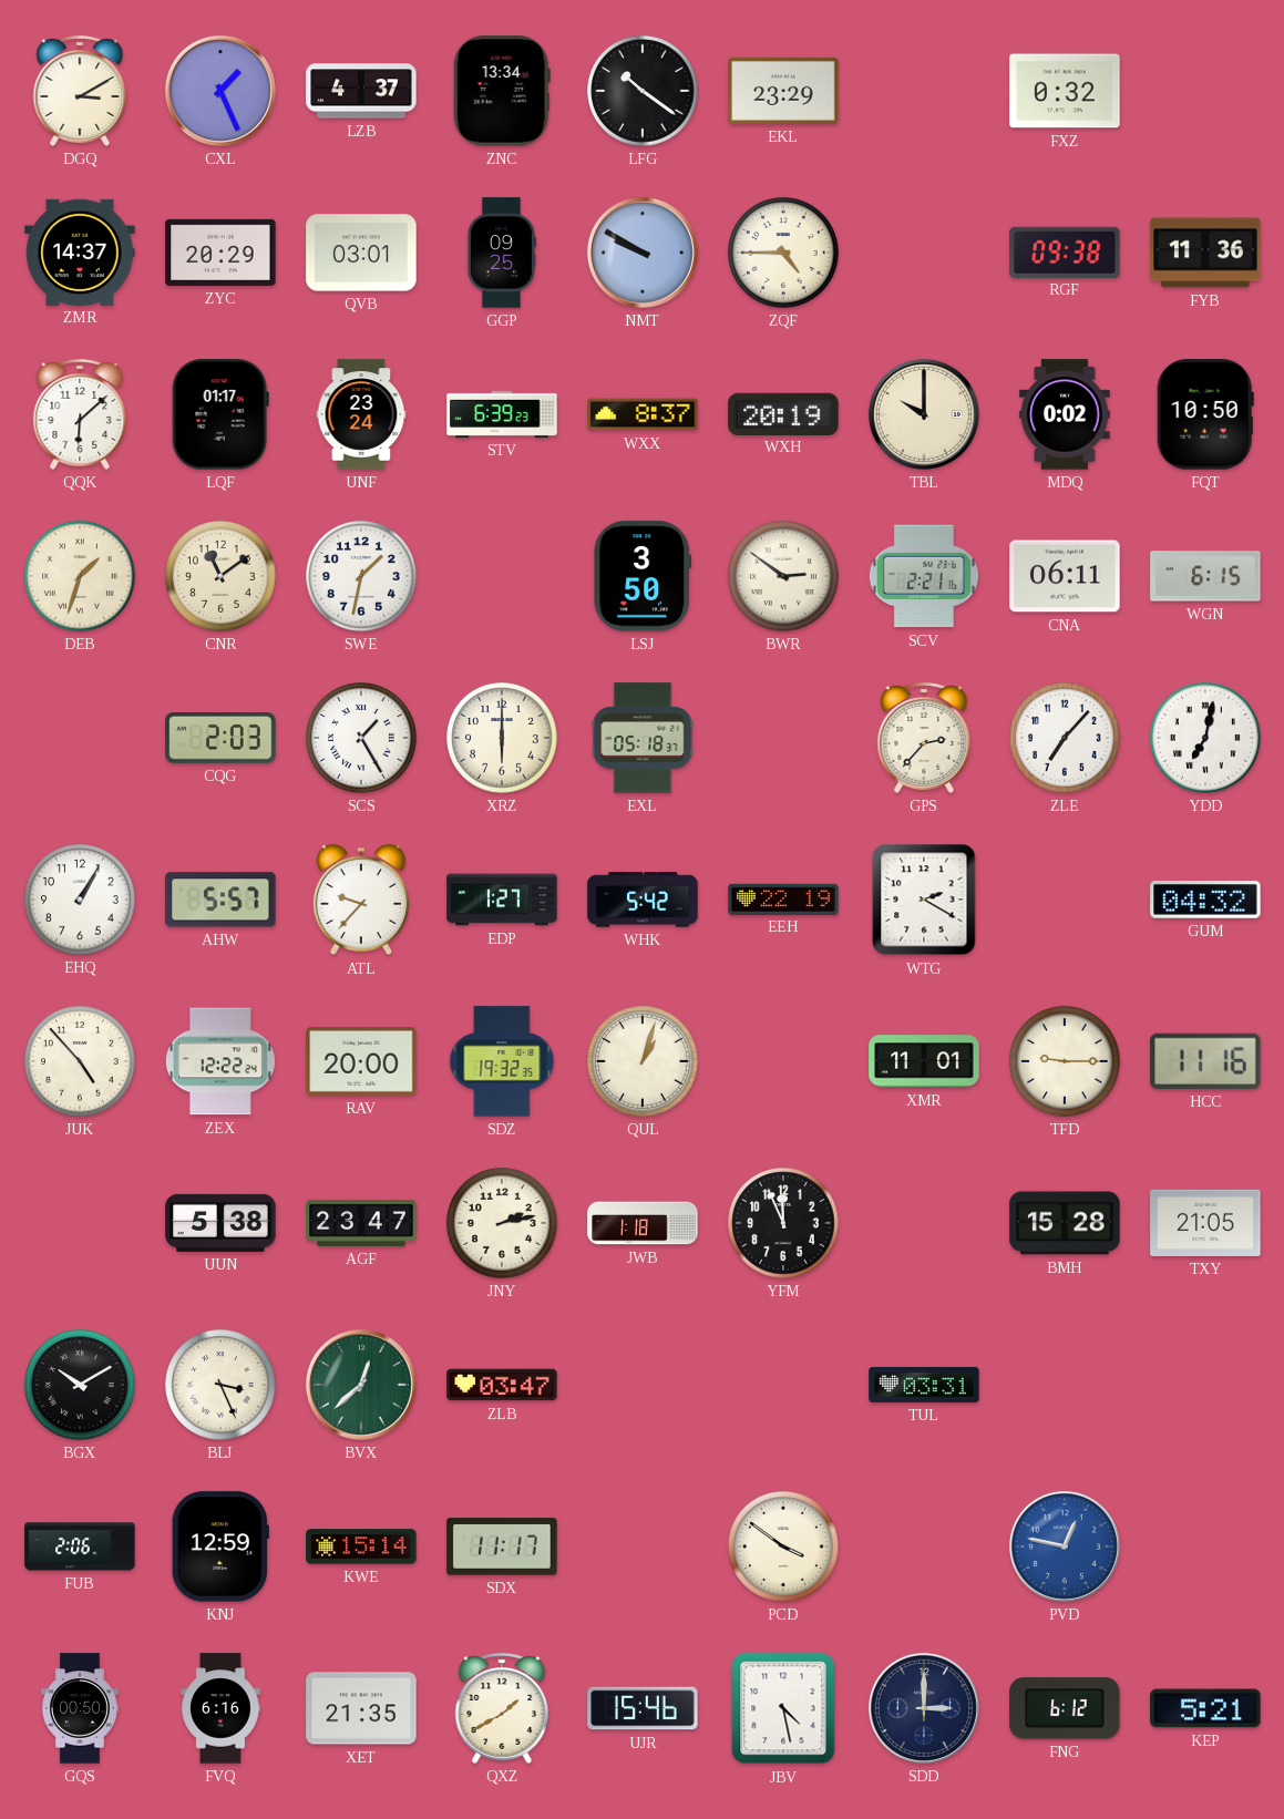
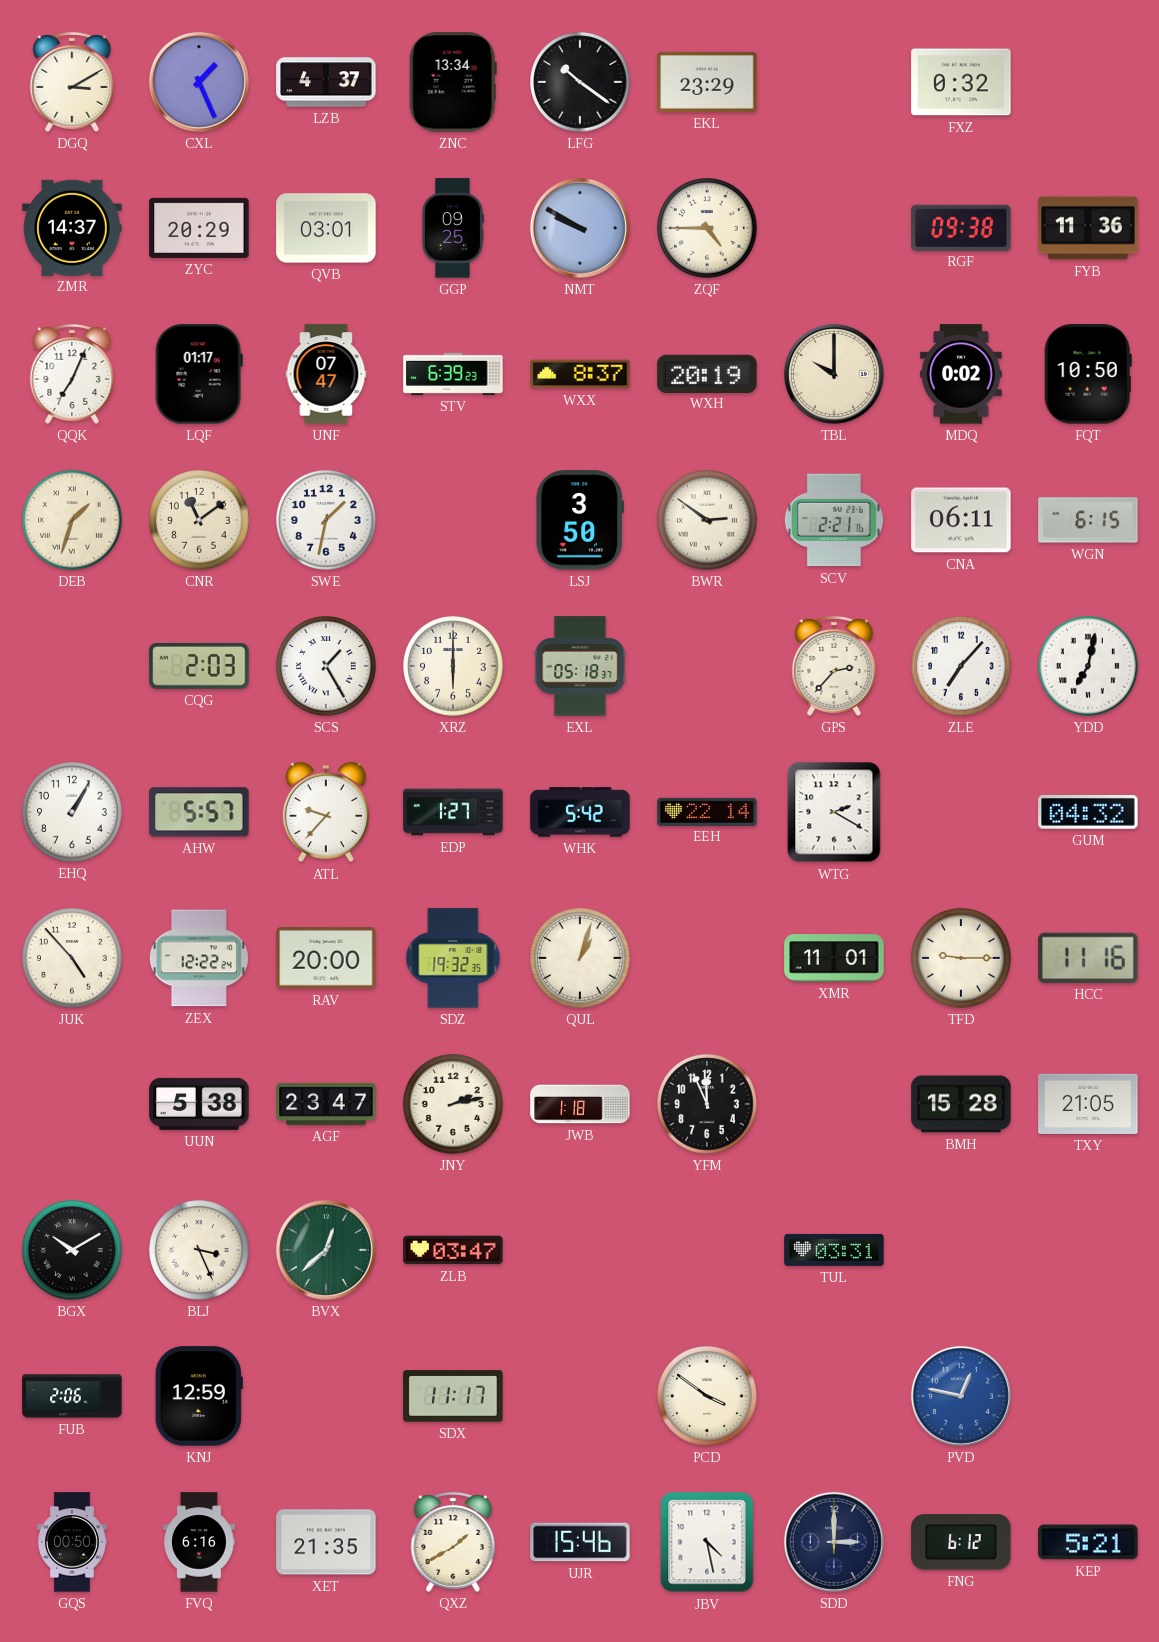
QQK: 6:08 -> 7:04 (72, 375)
UNF: 23:24 -> 07:47 (326, 374)
EEH: 22:19 -> 22:14 (707, 811)
KWE: 15:14 -> none (361, 1546)
